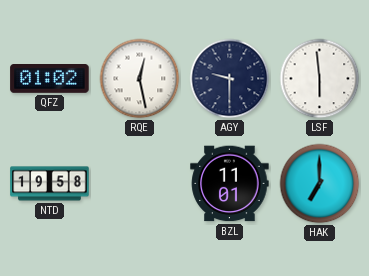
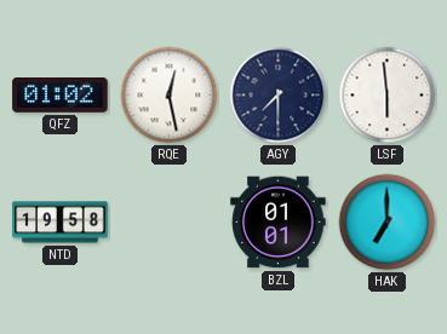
AGY: 9:30 -> 7:30 (279, 96)
BZL: 11:01 -> 01:01 (279, 223)
